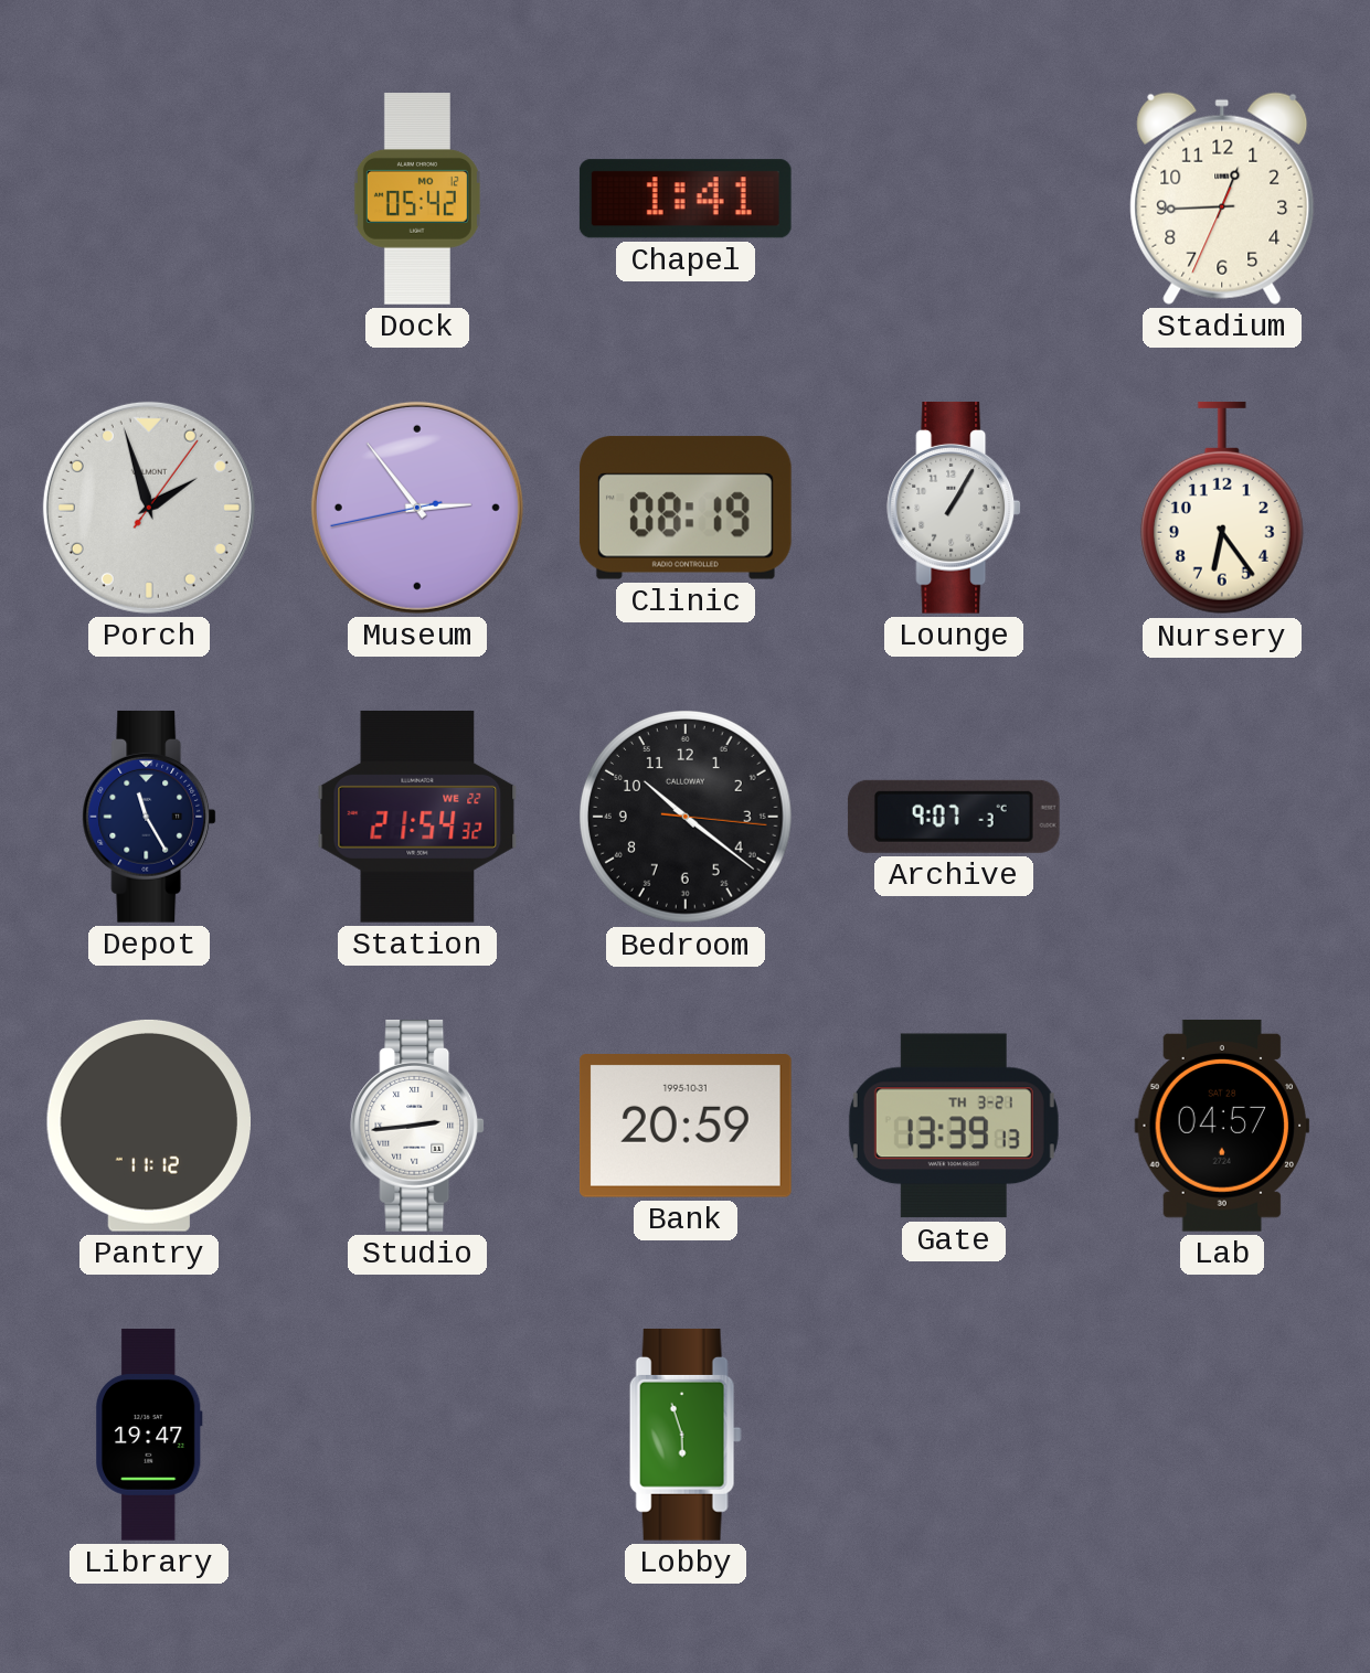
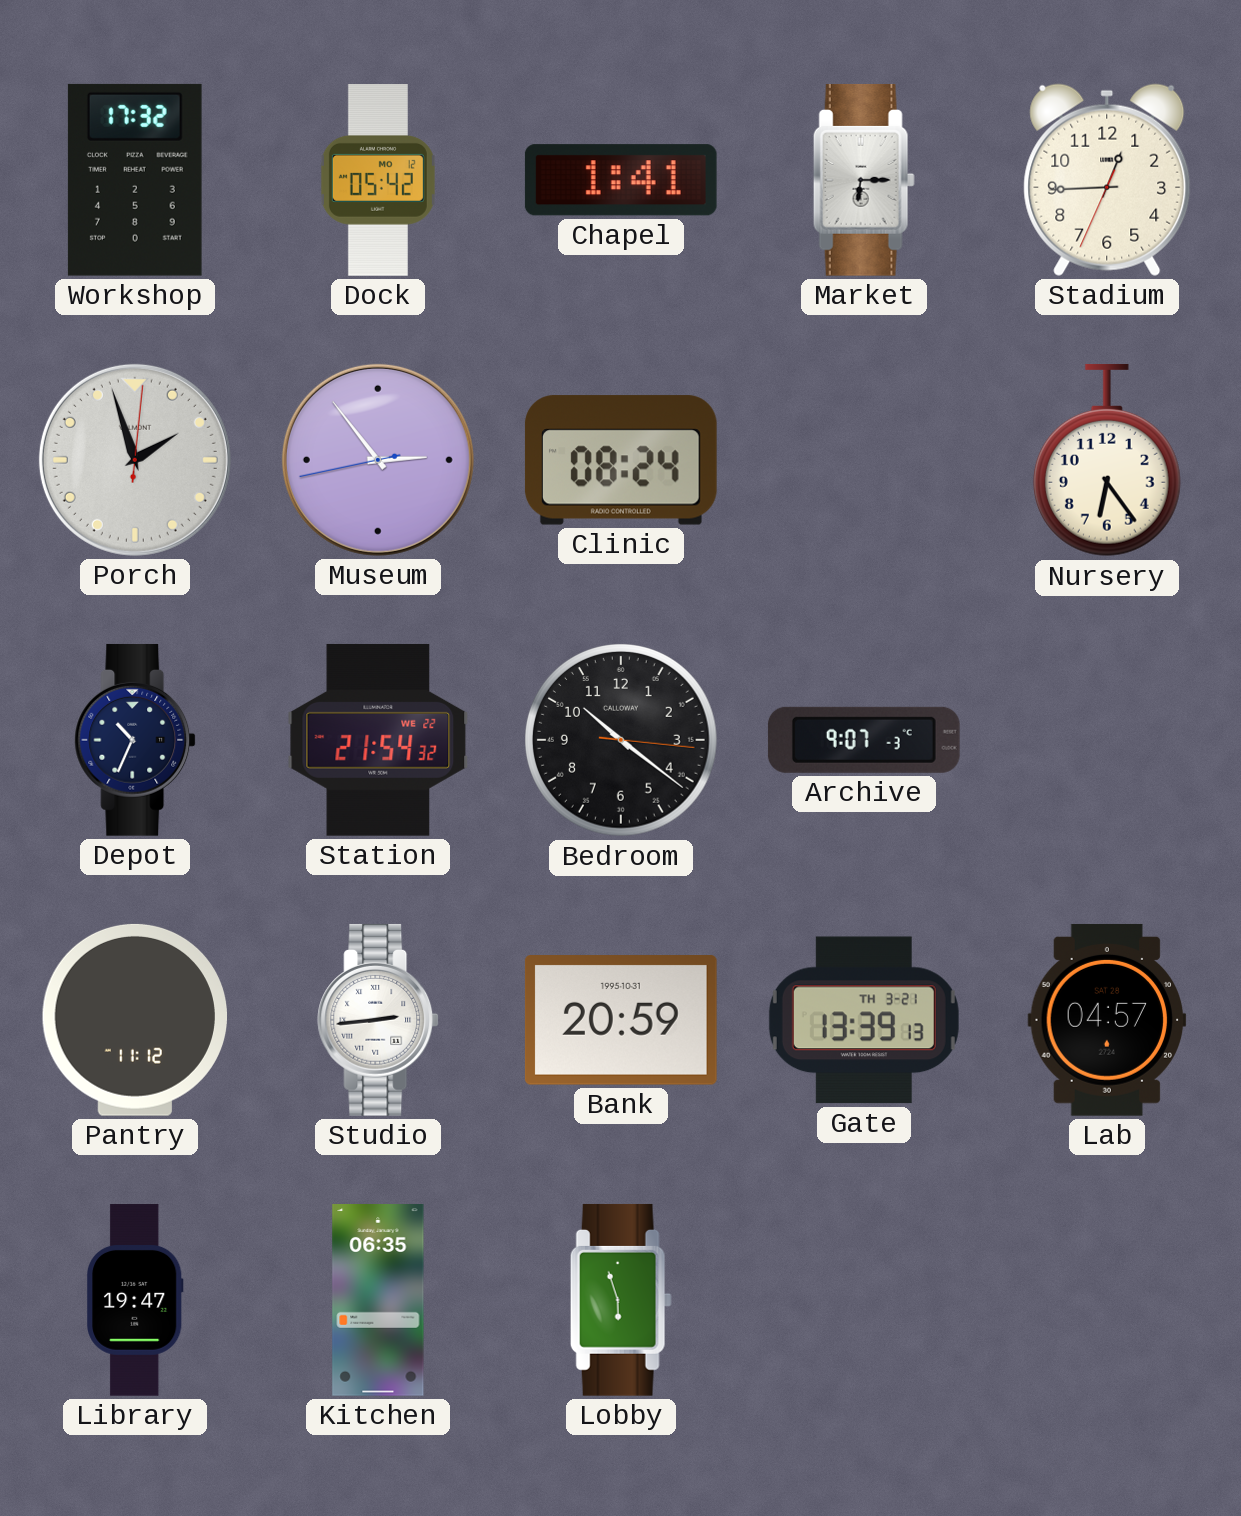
Workshop: none -> 17:32 (135, 180)
Market: none -> 6:15 (864, 180)
Porch: 1:57:06 -> 1:57:01 (135, 460)
Clinic: 08:19 -> 08:24 (621, 460)
Lounge: 1:05 -> none (954, 508)
Depot: 11:25 -> 10:34 (135, 740)
Kitchen: none -> 06:35 (378, 1301)
